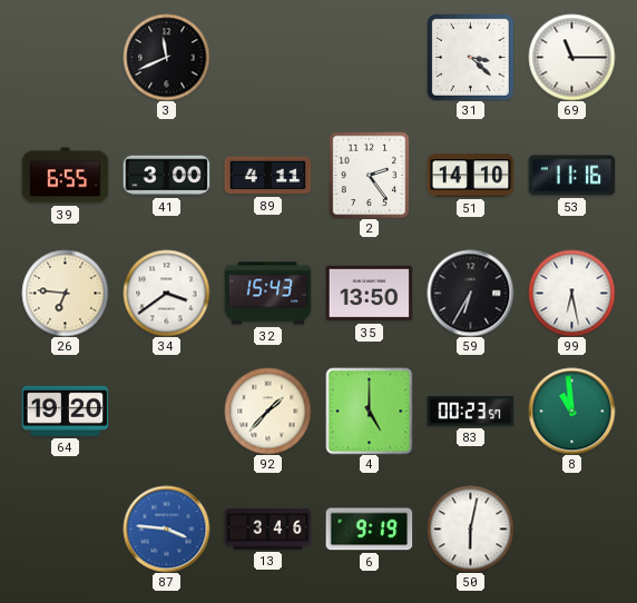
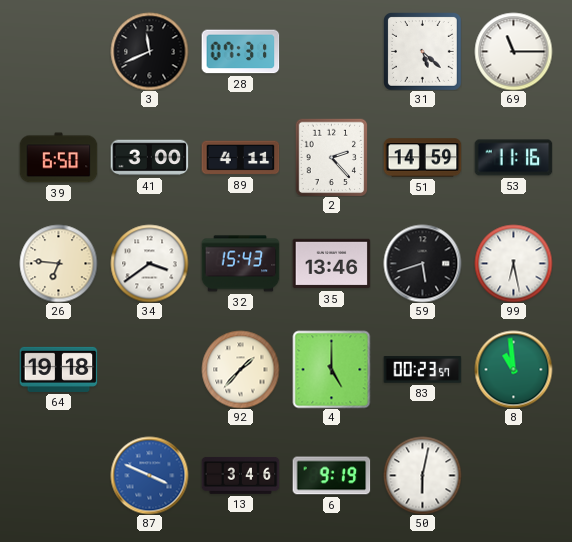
28: none -> 07:31 (240, 52)
31: 3:22 -> 5:22 (423, 52)
39: 6:55 -> 6:50 (58, 158)
2: 2:24 -> 2:23 (332, 157)
51: 14:10 -> 14:59 (422, 158)
35: 13:50 -> 13:46 (331, 264)
59: 6:35 -> 5:42 (422, 263)
64: 19:20 -> 19:18 (58, 369)
87: 3:46 -> 3:49 (149, 475)
